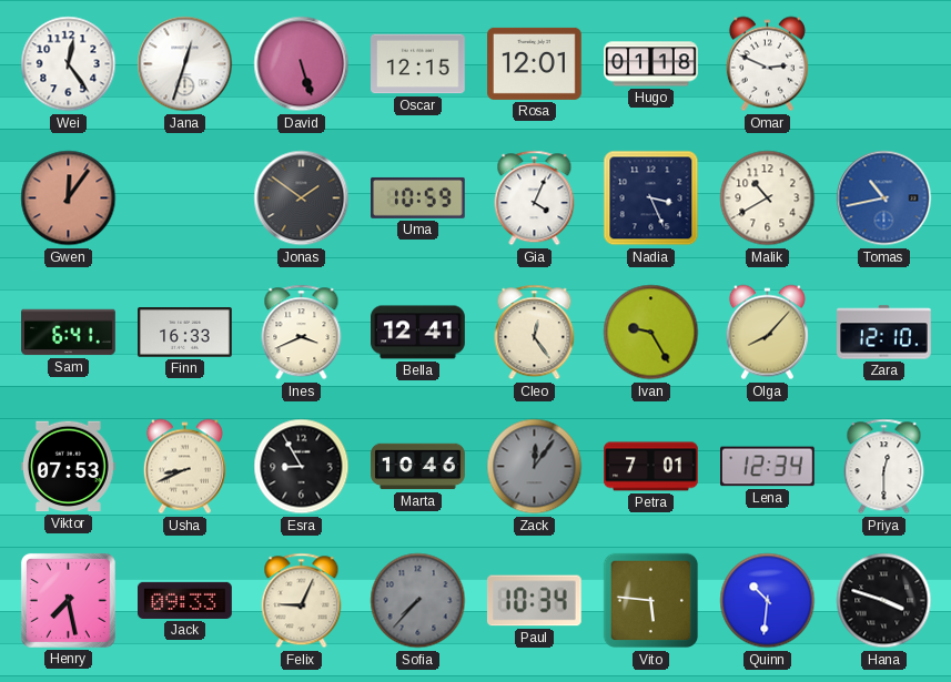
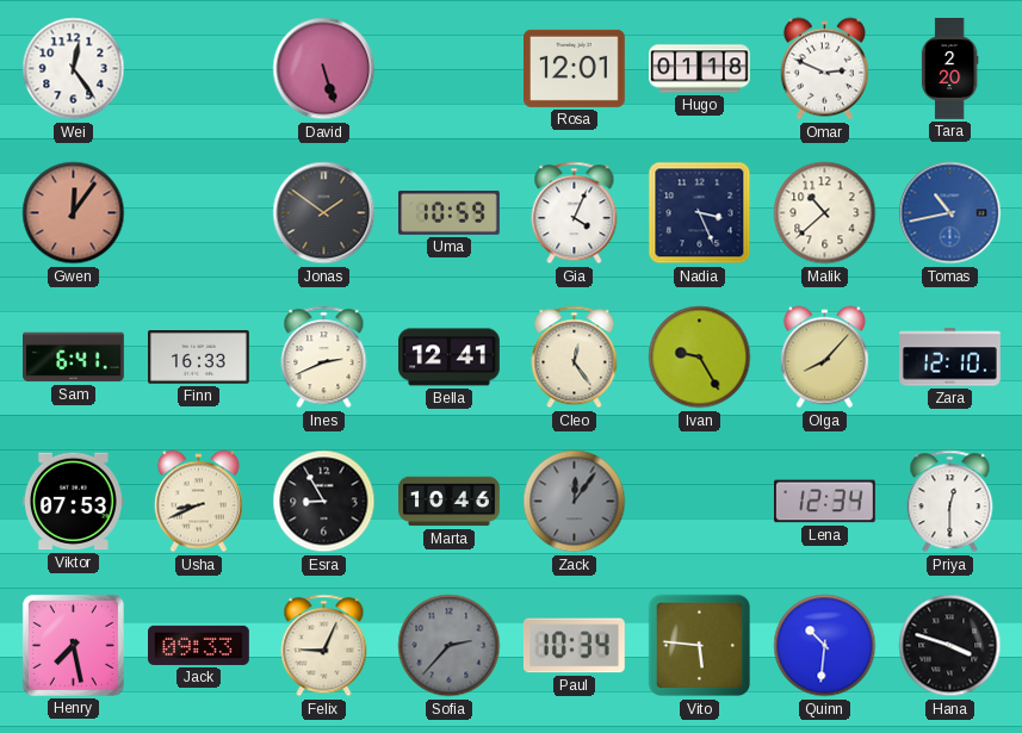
Jana: 12:33 -> none (185, 64)
Oscar: 12:15 -> none (418, 64)
Tara: none -> 2:20 (949, 69)
Malik: 10:40 -> 10:38 (825, 213)
Ines: 3:41 -> 2:41 (324, 358)
Petra: 7:01 -> none (651, 467)
Sofia: 7:37 -> 2:37 (450, 646)
